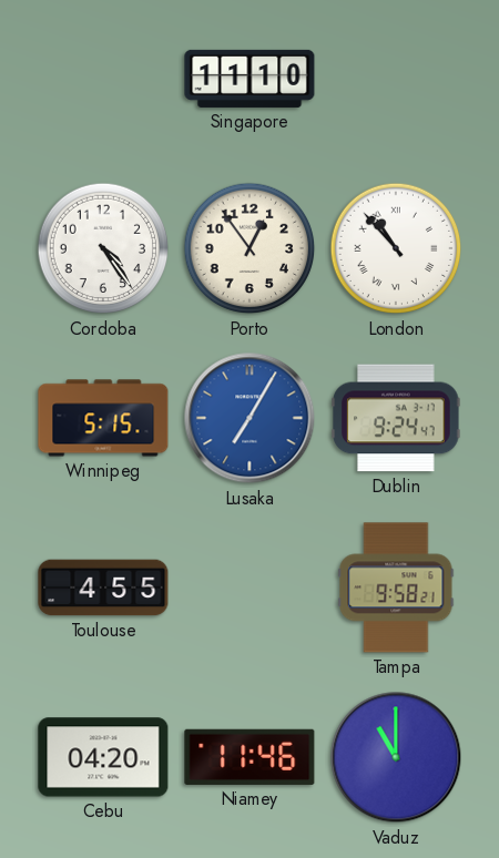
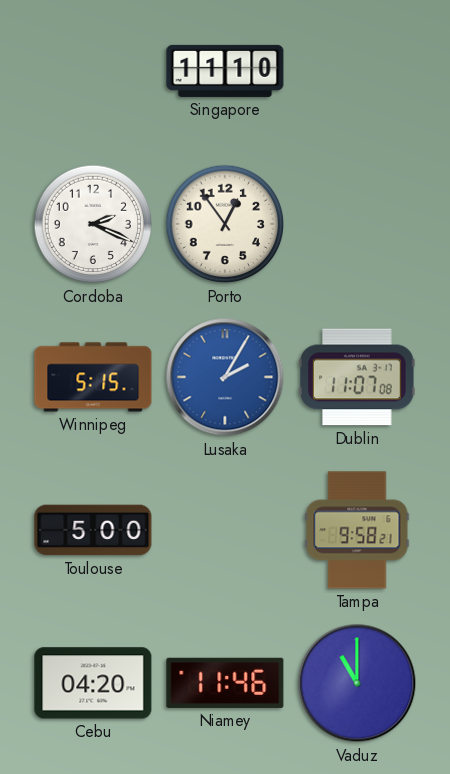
Cordoba: 4:24 -> 2:19 (93, 224)
London: 10:53 -> none (396, 248)
Lusaka: 7:05 -> 2:05 (225, 377)
Dublin: 9:24 -> 11:07 (357, 377)
Toulouse: 4:55 -> 5:00 (93, 530)
